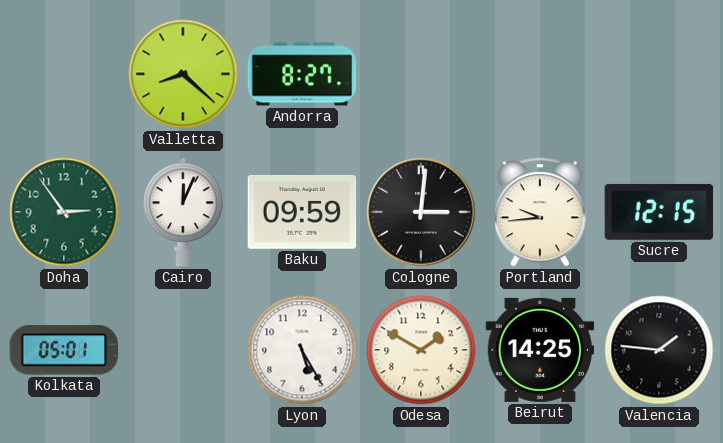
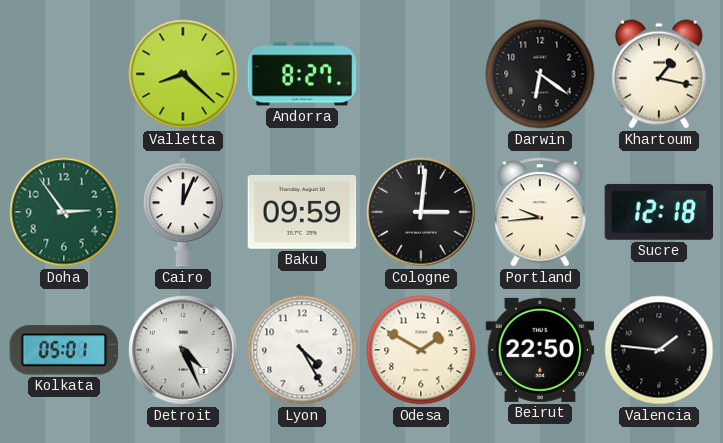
Darwin: none -> 6:21 (540, 74)
Khartoum: none -> 1:17 (659, 74)
Sucre: 12:15 -> 12:18 (659, 212)
Detroit: none -> 4:26 (183, 350)
Lyon: 5:25 -> 4:25 (302, 350)
Beirut: 14:25 -> 22:50 (540, 350)
